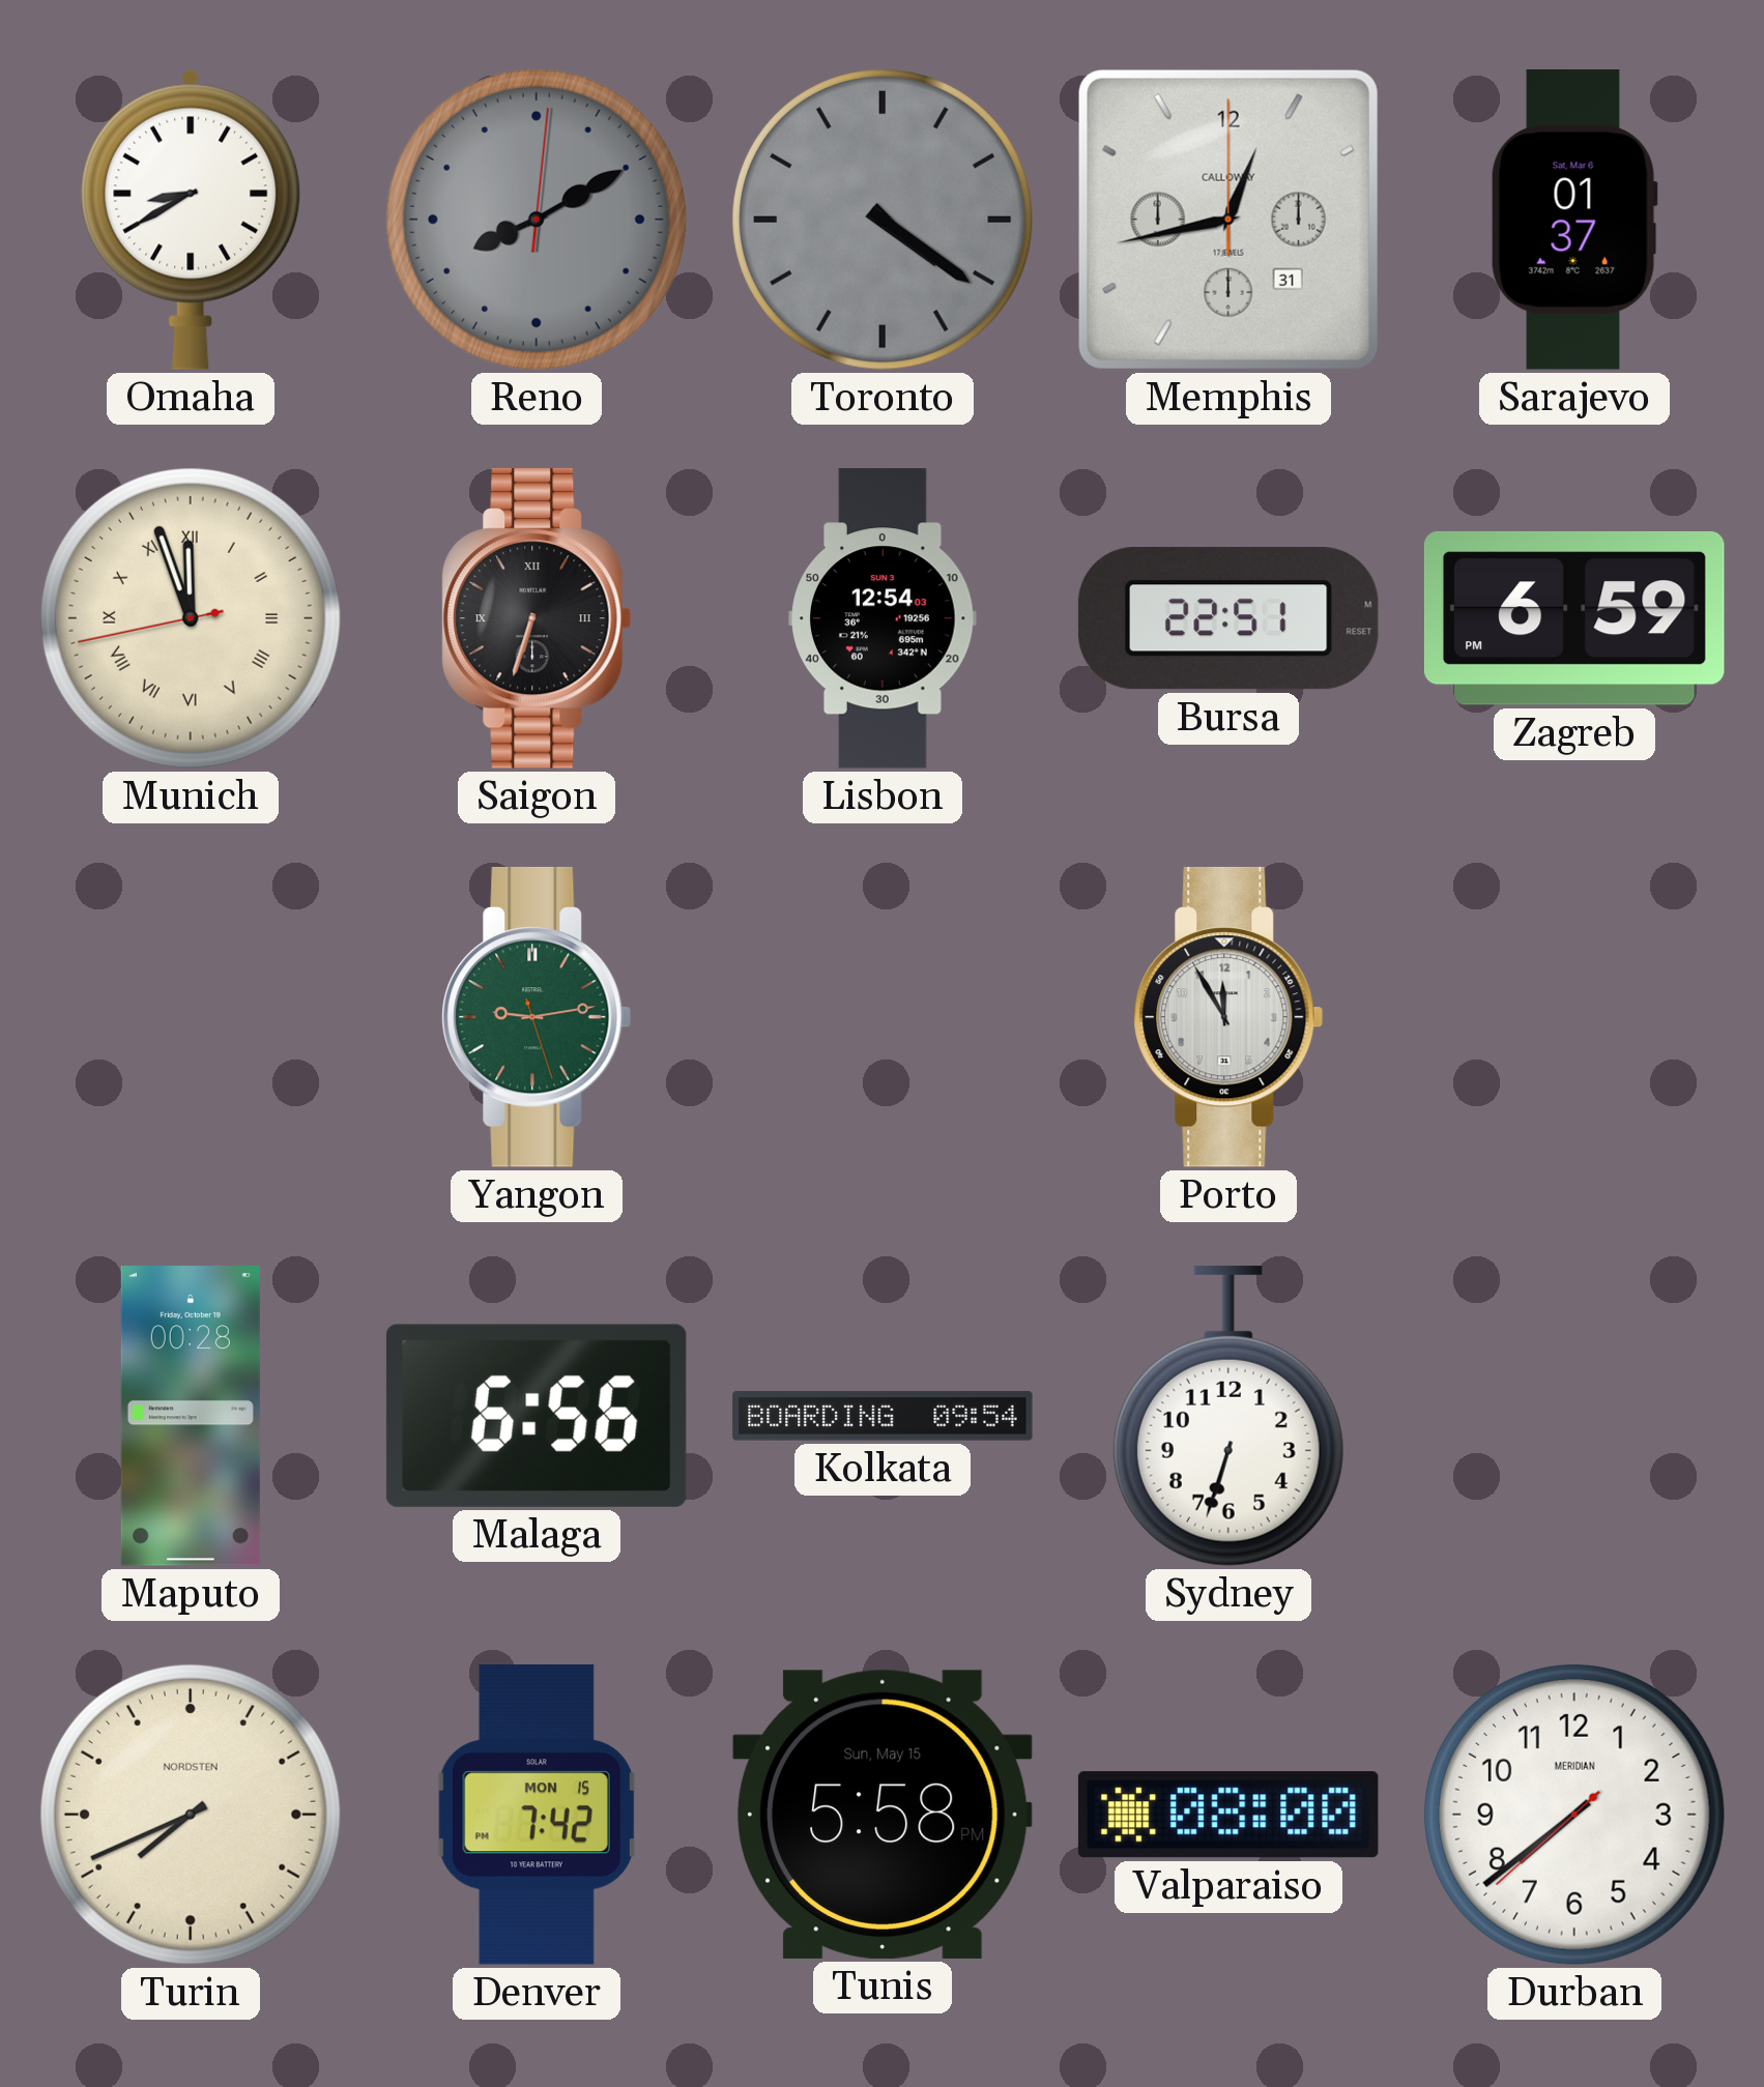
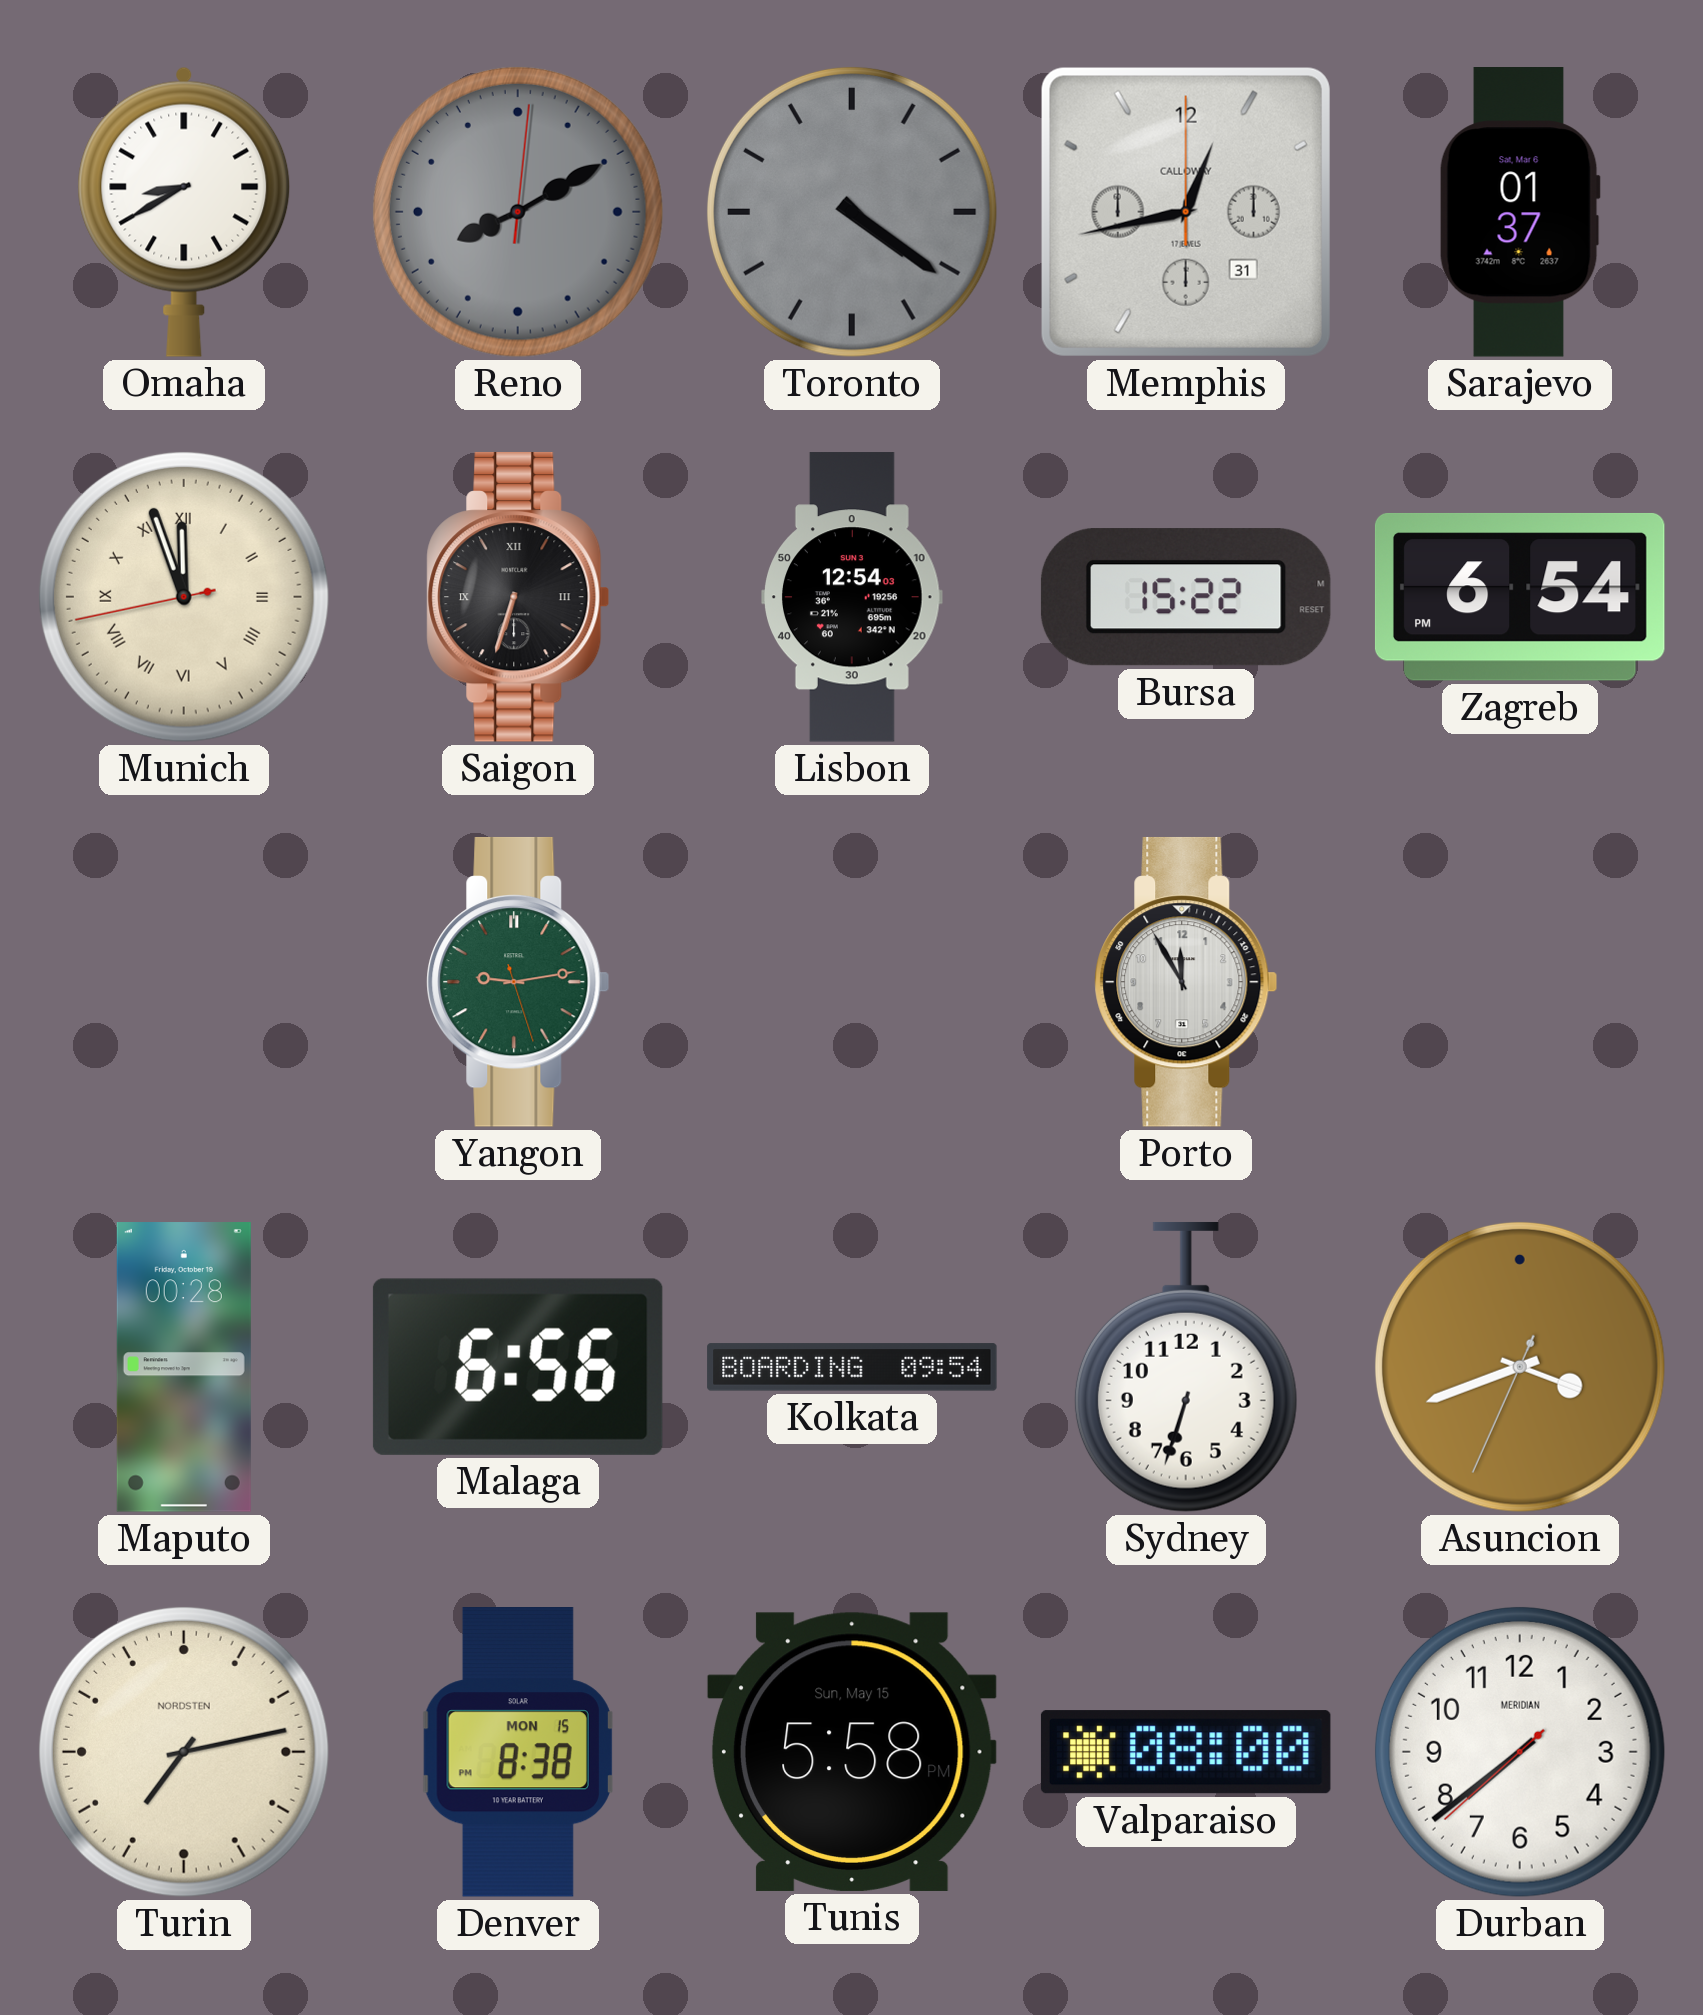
Bursa: 22:51 -> 15:22 (1186, 597)
Zagreb: 6:59 -> 6:54 (1520, 597)
Asuncion: none -> 3:41 (1520, 1367)
Turin: 7:41 -> 7:13 (184, 1752)
Denver: 7:42 -> 8:38 (518, 1752)
